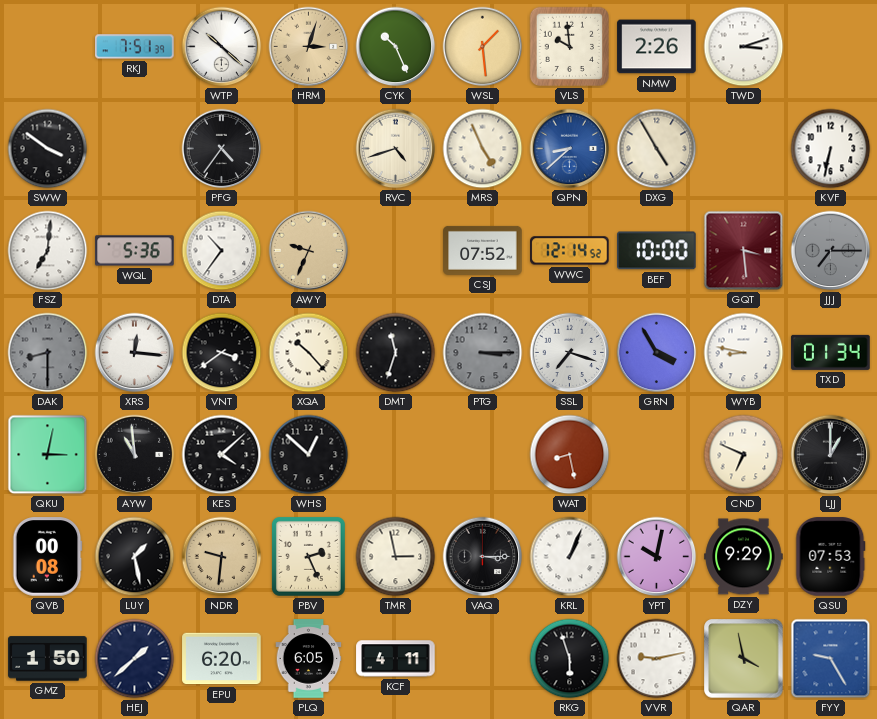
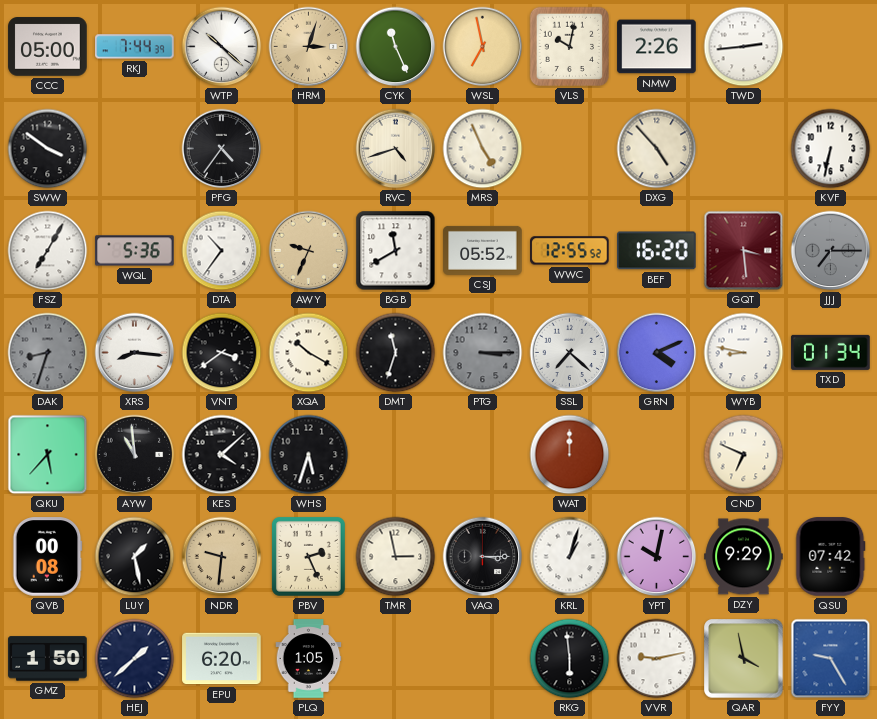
CCC: none -> 05:00 (48, 47)
RKJ: 7:51 -> 7:44 (135, 47)
CYK: 10:26 -> 11:26 (396, 47)
WSL: 1:29 -> 6:58 (483, 47)
VLS: 9:59 -> 10:02 (570, 47)
TWD: 3:12 -> 2:44 (744, 47)
QPN: 8:38 -> none (570, 149)
DXG: 4:55 -> 4:53 (657, 149)
FSZ: 7:01 -> 7:05 (48, 251)
BGB: none -> 11:40 (396, 251)
CSJ: 07:52 -> 05:52 (483, 250)
WWC: 12:14 -> 12:55 (570, 251)
BEF: 10:00 -> 16:20 (657, 251)
DAK: 8:30 -> 8:33 (48, 353)
XRS: 12:16 -> 8:16 (135, 353)
XQA: 10:23 -> 10:20 (309, 353)
SSL: 7:18 -> 7:22 (570, 353)
GRN: 3:55 -> 4:11 (657, 353)
QKU: 3:02 -> 5:37 (48, 455)
WHS: 12:52 -> 5:33 (309, 455)
WAT: 8:28 -> 12:00 (570, 455)
LJJ: 1:00 -> none (831, 455)
KRL: 1:04 -> 1:03 (570, 557)
QSU: 07:53 -> 07:42 (831, 557)
PLQ: 6:05 -> 1:05 (309, 659)
KCF: 4:11 -> none (396, 659)
RKG: 5:57 -> 5:59 (570, 659)
